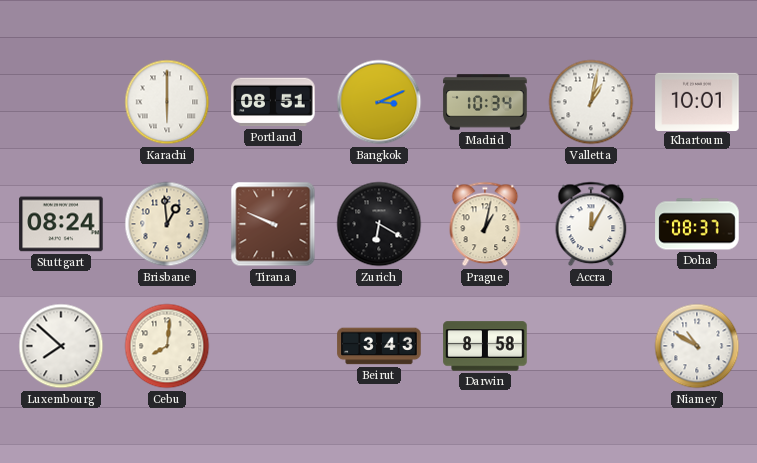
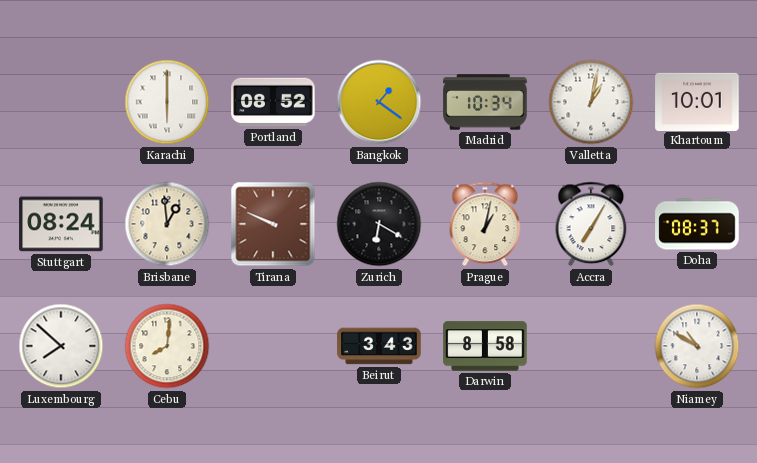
Portland: 08:51 -> 08:52 (273, 102)
Bangkok: 3:11 -> 1:21 (379, 102)
Accra: 12:05 -> 7:05 (591, 224)
